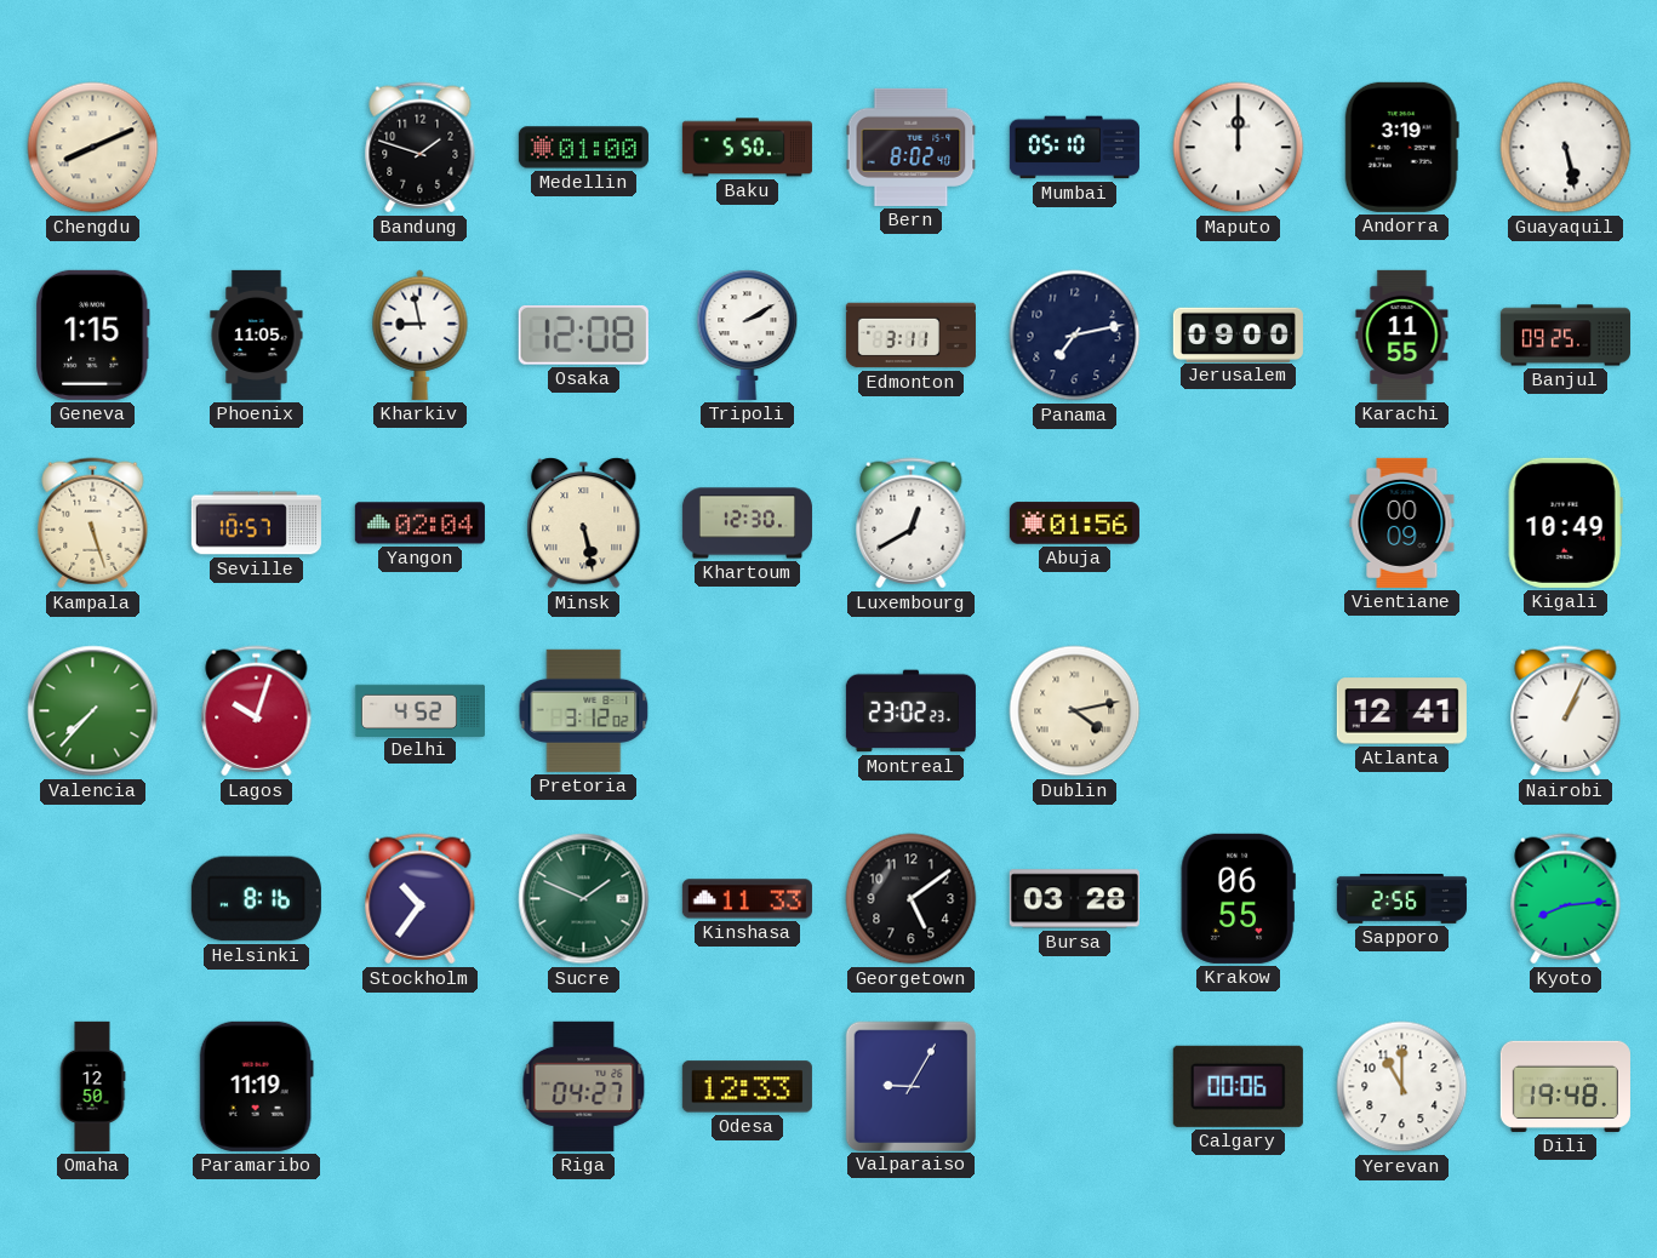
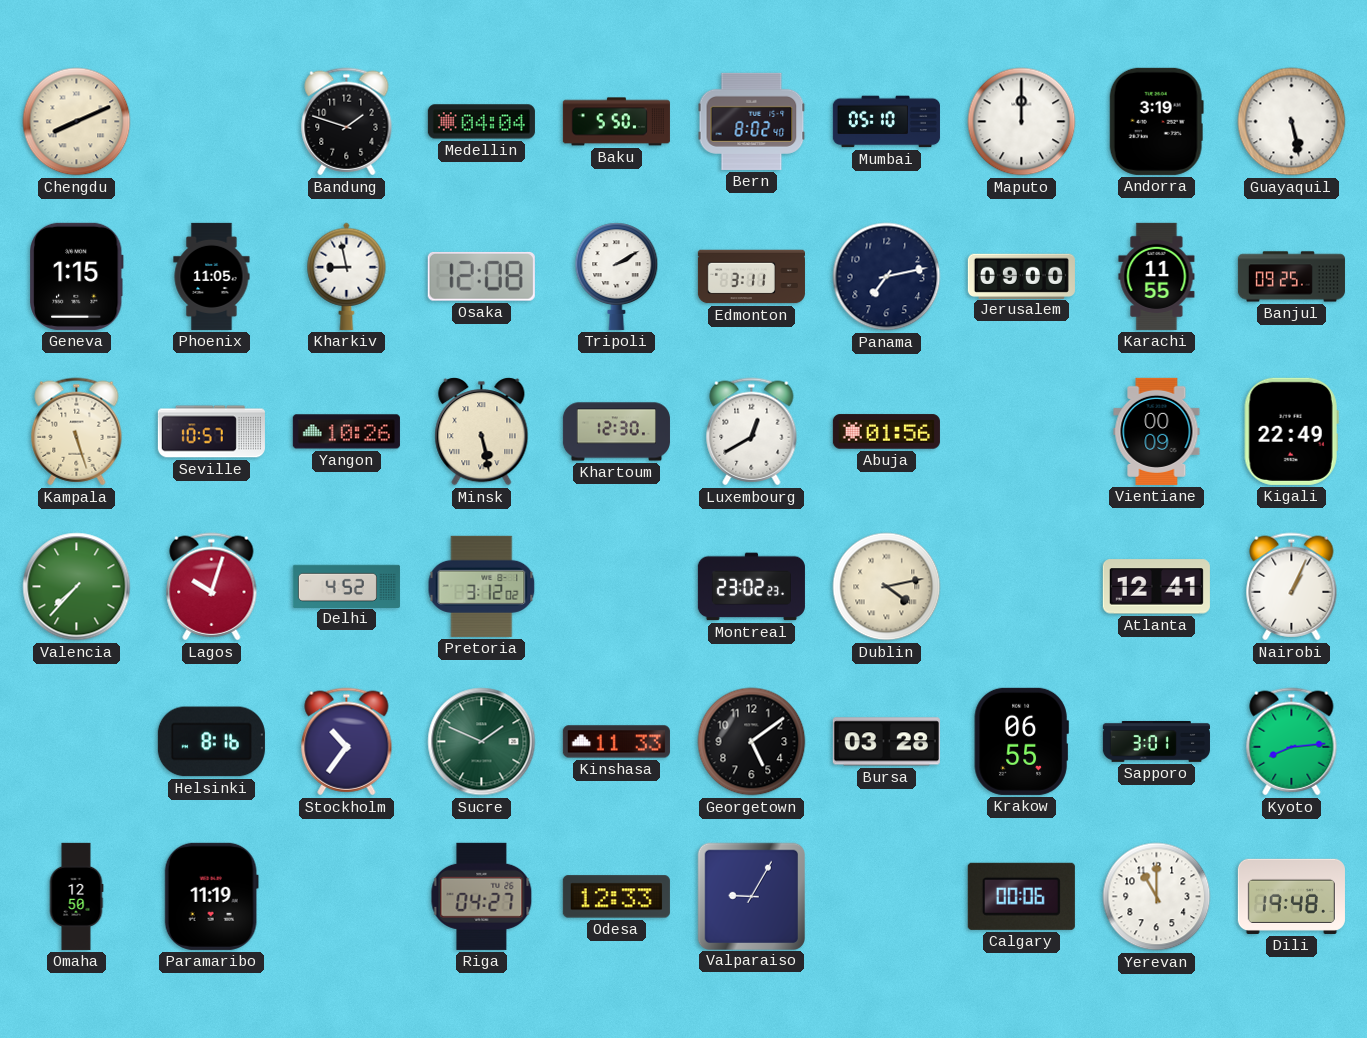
Medellin: 01:00 -> 04:04 (481, 122)
Yangon: 02:04 -> 10:26 (346, 432)
Kigali: 10:49 -> 22:49 (1291, 431)
Sapporo: 2:56 -> 3:01 (1156, 742)
